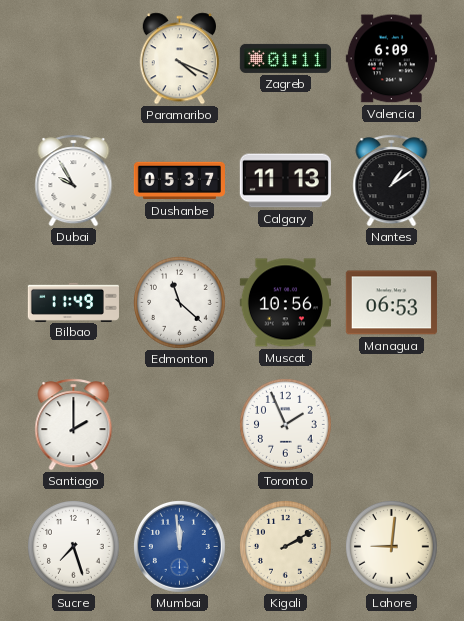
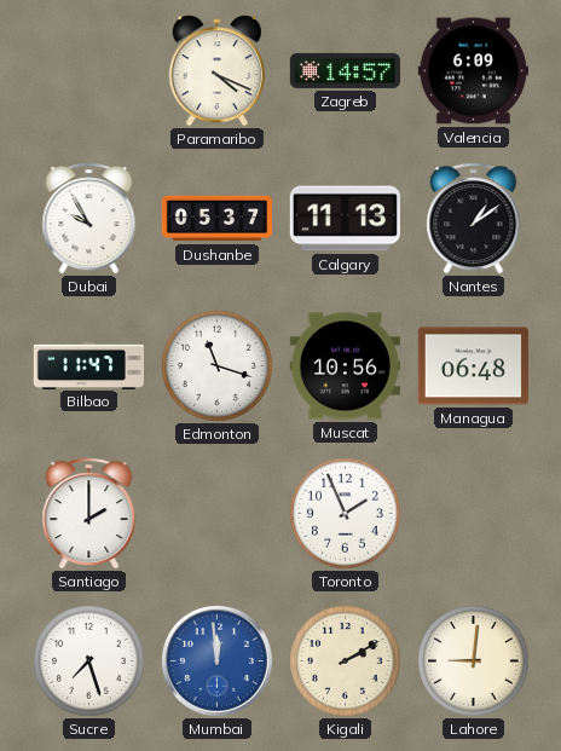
Zagreb: 01:11 -> 14:57 (345, 70)
Bilbao: 11:49 -> 11:47 (88, 365)
Edmonton: 11:22 -> 11:18 (218, 366)
Managua: 06:53 -> 06:48 (473, 366)
